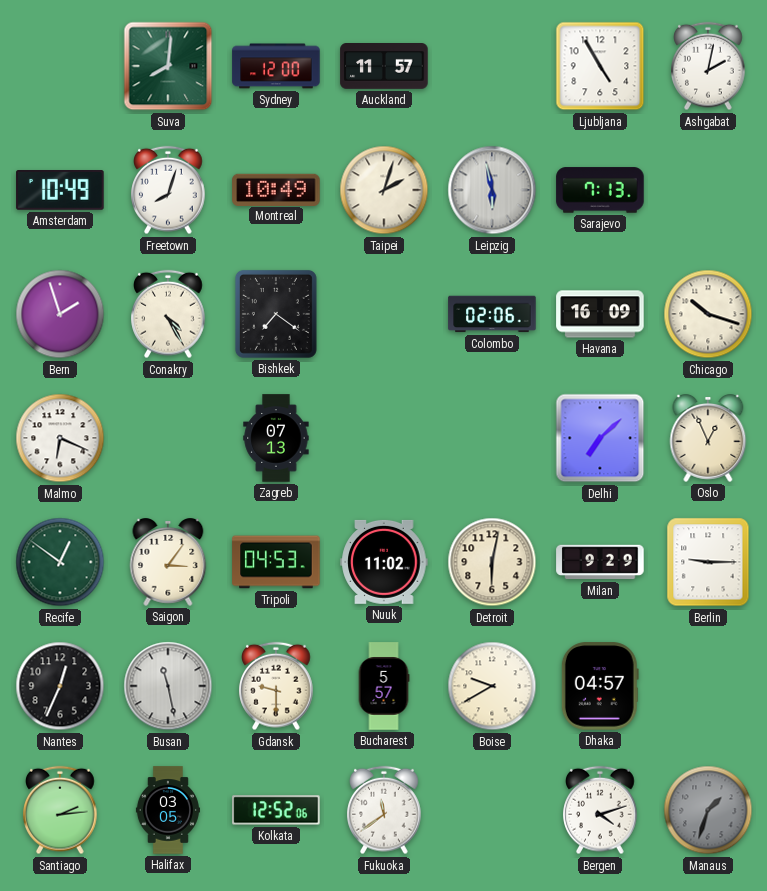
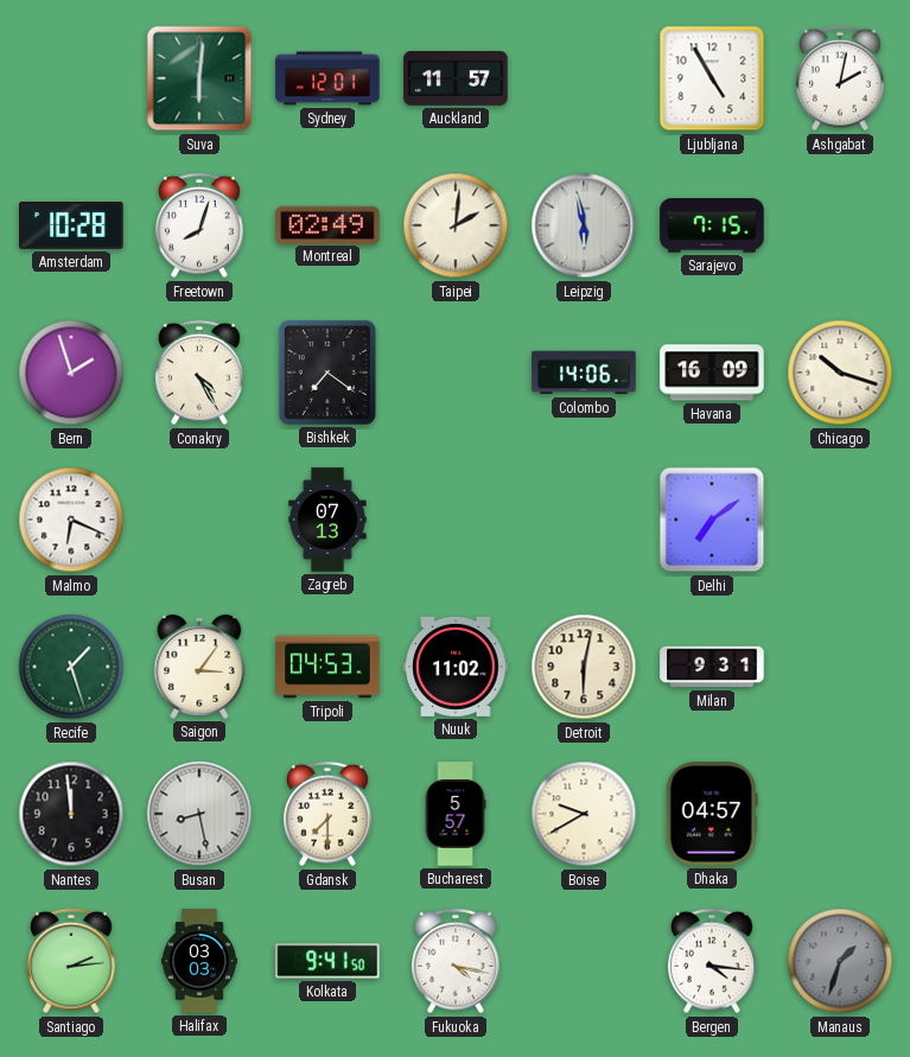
Suva: 8:01 -> 6:01 (199, 78)
Sydney: 12:00 -> 12:01 (327, 78)
Amsterdam: 10:49 -> 10:28 (71, 227)
Montreal: 10:49 -> 02:49 (327, 224)
Taipei: 2:03 -> 2:01 (456, 225)
Sarajevo: 7:13 -> 7:15 (712, 225)
Colombo: 02:06 -> 14:06 (584, 373)
Delhi: 7:08 -> 7:09 (712, 520)
Oslo: 12:56 -> none (708, 439)
Recife: 12:51 -> 1:27 (71, 667)
Milan: 9:29 -> 9:31 (712, 667)
Berlin: 9:15 -> none (708, 562)
Nantes: 12:34 -> 11:59 (71, 814)
Busan: 11:28 -> 8:28 (199, 814)
Gdansk: 9:30 -> 7:30 (327, 814)
Halifax: 03:05 -> 03:03 (199, 961)
Kolkata: 12:52 -> 9:41 (327, 961)
Fukuoka: 11:39 -> 4:17 (456, 961)
Bergen: 4:12 -> 4:16 (712, 961)
